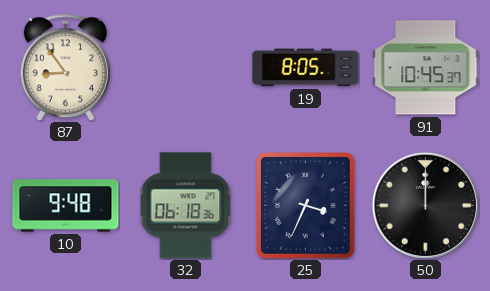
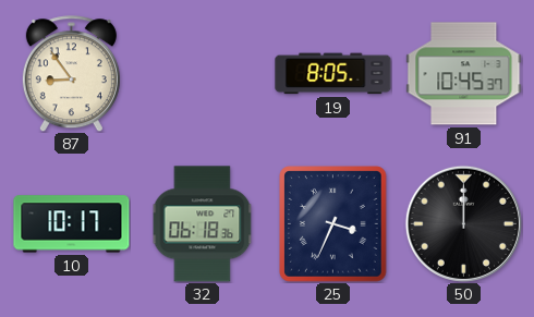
10: 9:48 -> 10:17 (72, 224)
